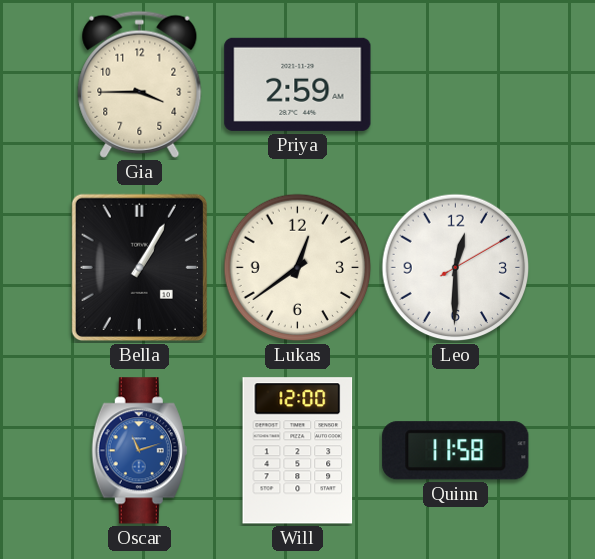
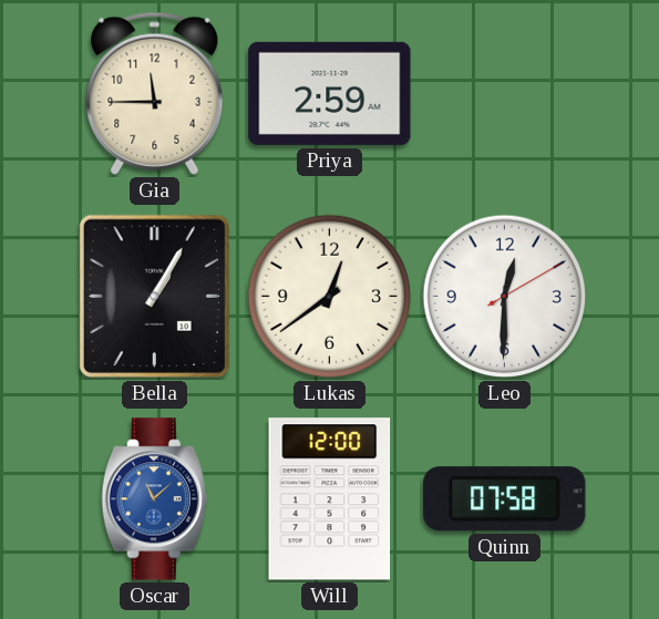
Gia: 3:45 -> 11:45 (155, 93)
Oscar: 11:12 -> 11:08 (154, 499)
Quinn: 11:58 -> 07:58 (505, 499)
